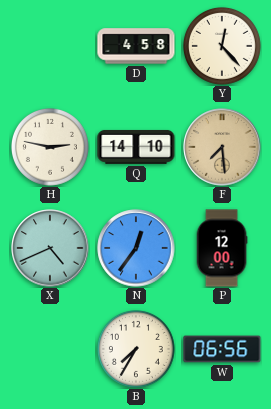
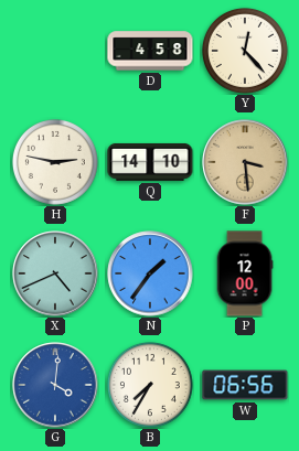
F: 7:29 -> 3:29 (245, 162)
N: 12:36 -> 1:36 (150, 273)
G: none -> 4:01 (55, 385)
